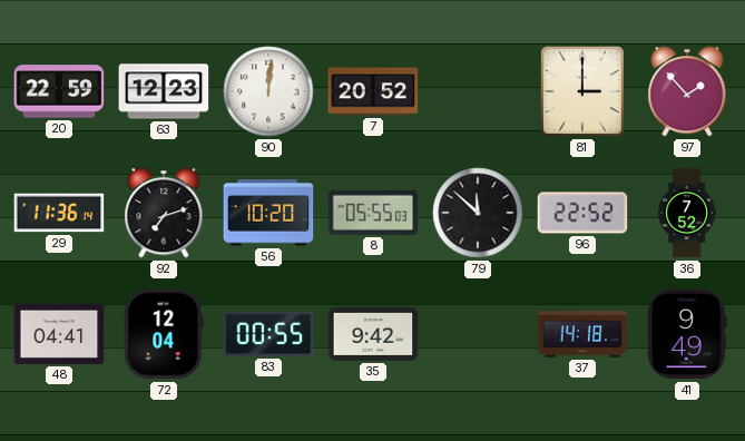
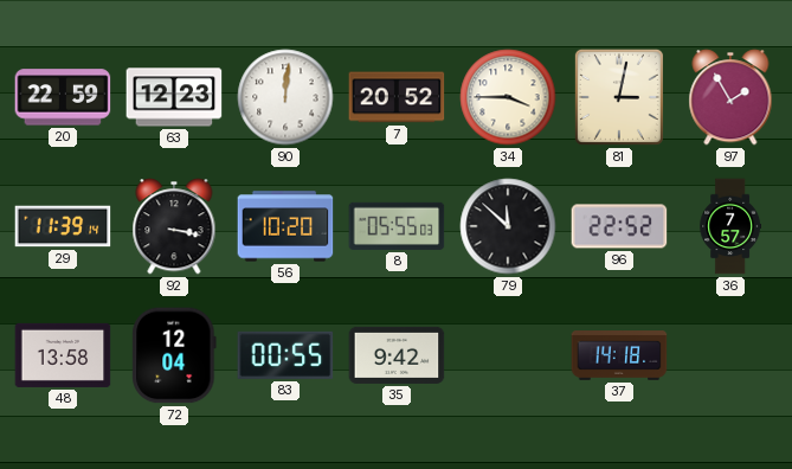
34: none -> 3:45 (508, 97)
81: 3:00 -> 3:02 (619, 97)
97: 1:53 -> 1:55 (730, 97)
29: 11:36 -> 11:39 (63, 226)
92: 7:12 -> 3:17 (174, 226)
36: 7:52 -> 7:57 (730, 226)
48: 04:41 -> 13:58 (63, 355)
41: 9:49 -> none (687, 334)
